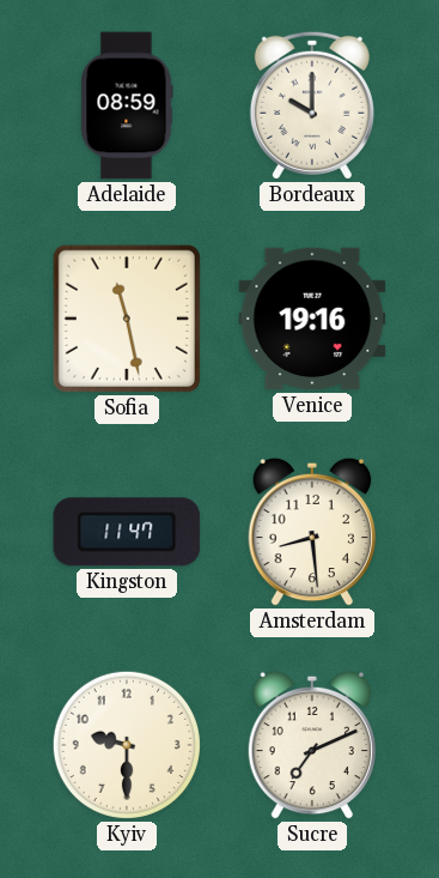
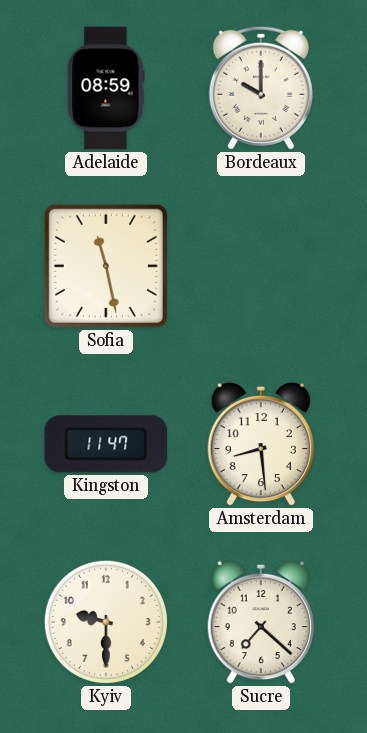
Venice: 19:16 -> none (312, 319)
Sucre: 7:11 -> 7:22 (260, 622)
